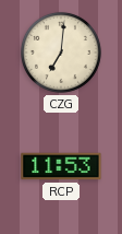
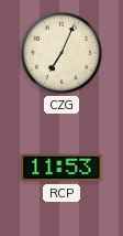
CZG: 7:01 -> 7:04 (62, 53)
